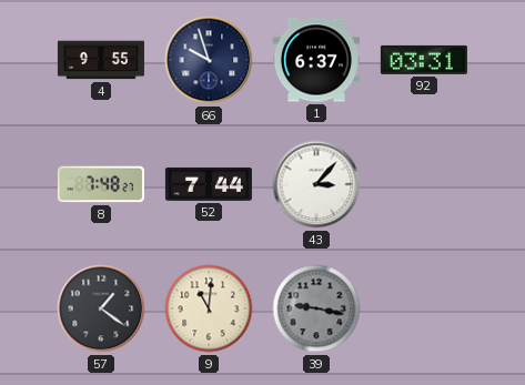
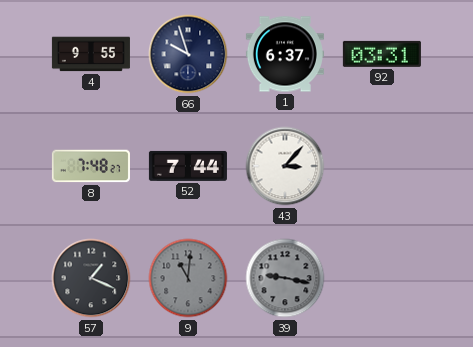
57: 1:21 -> 1:19 (91, 278)
9 dial: cream -> grey (188, 278)
